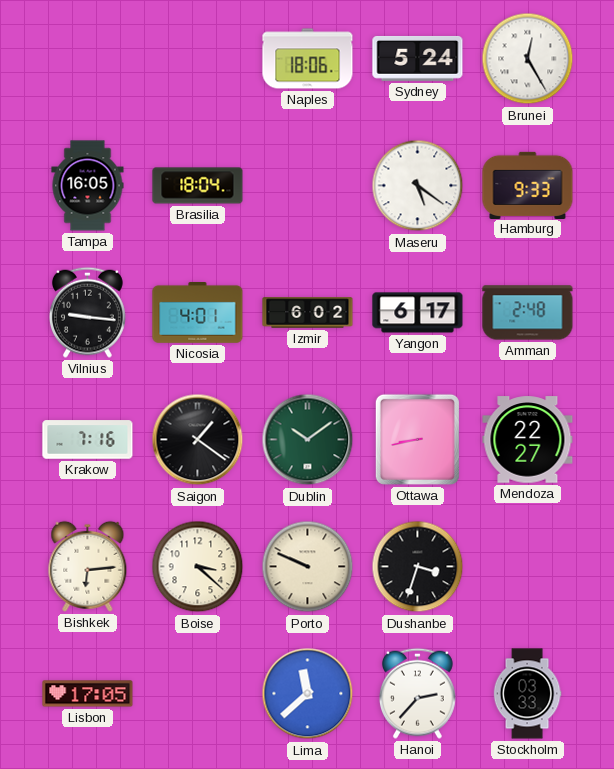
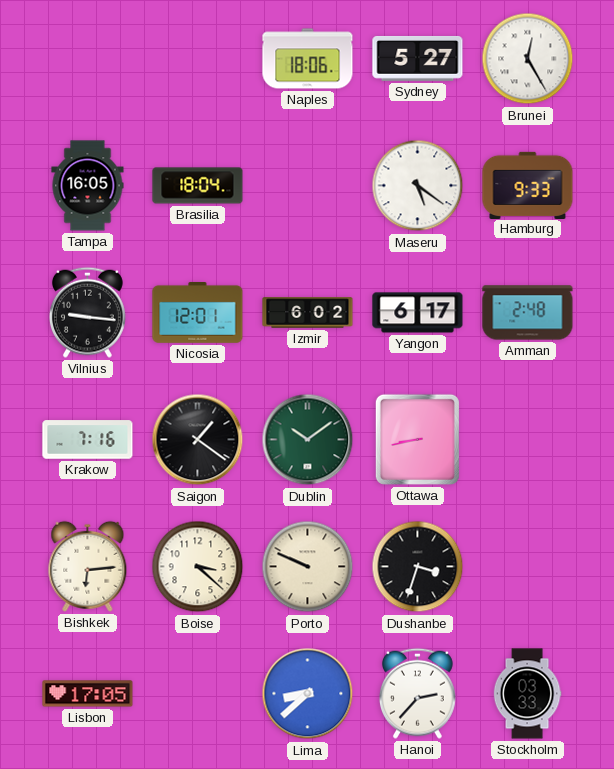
Sydney: 5:24 -> 5:27 (418, 58)
Nicosia: 4:01 -> 12:01 (198, 312)
Mendoza: 22:27 -> none (528, 440)
Lima: 11:38 -> 8:38 (308, 694)
